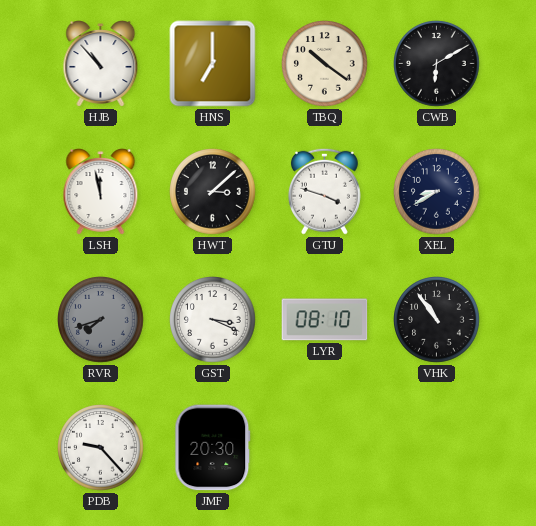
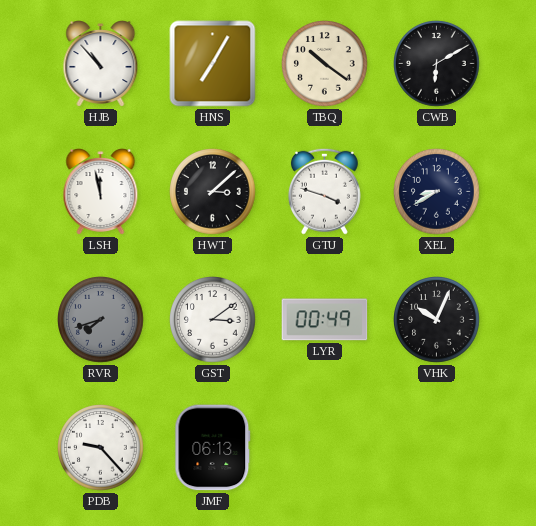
HNS: 7:00 -> 7:05 (213, 64)
GST: 3:19 -> 3:09 (213, 320)
LYR: 08:10 -> 00:49 (325, 320)
VHK: 10:54 -> 10:04 (437, 320)
JMF: 20:30 -> 06:13 (213, 448)
